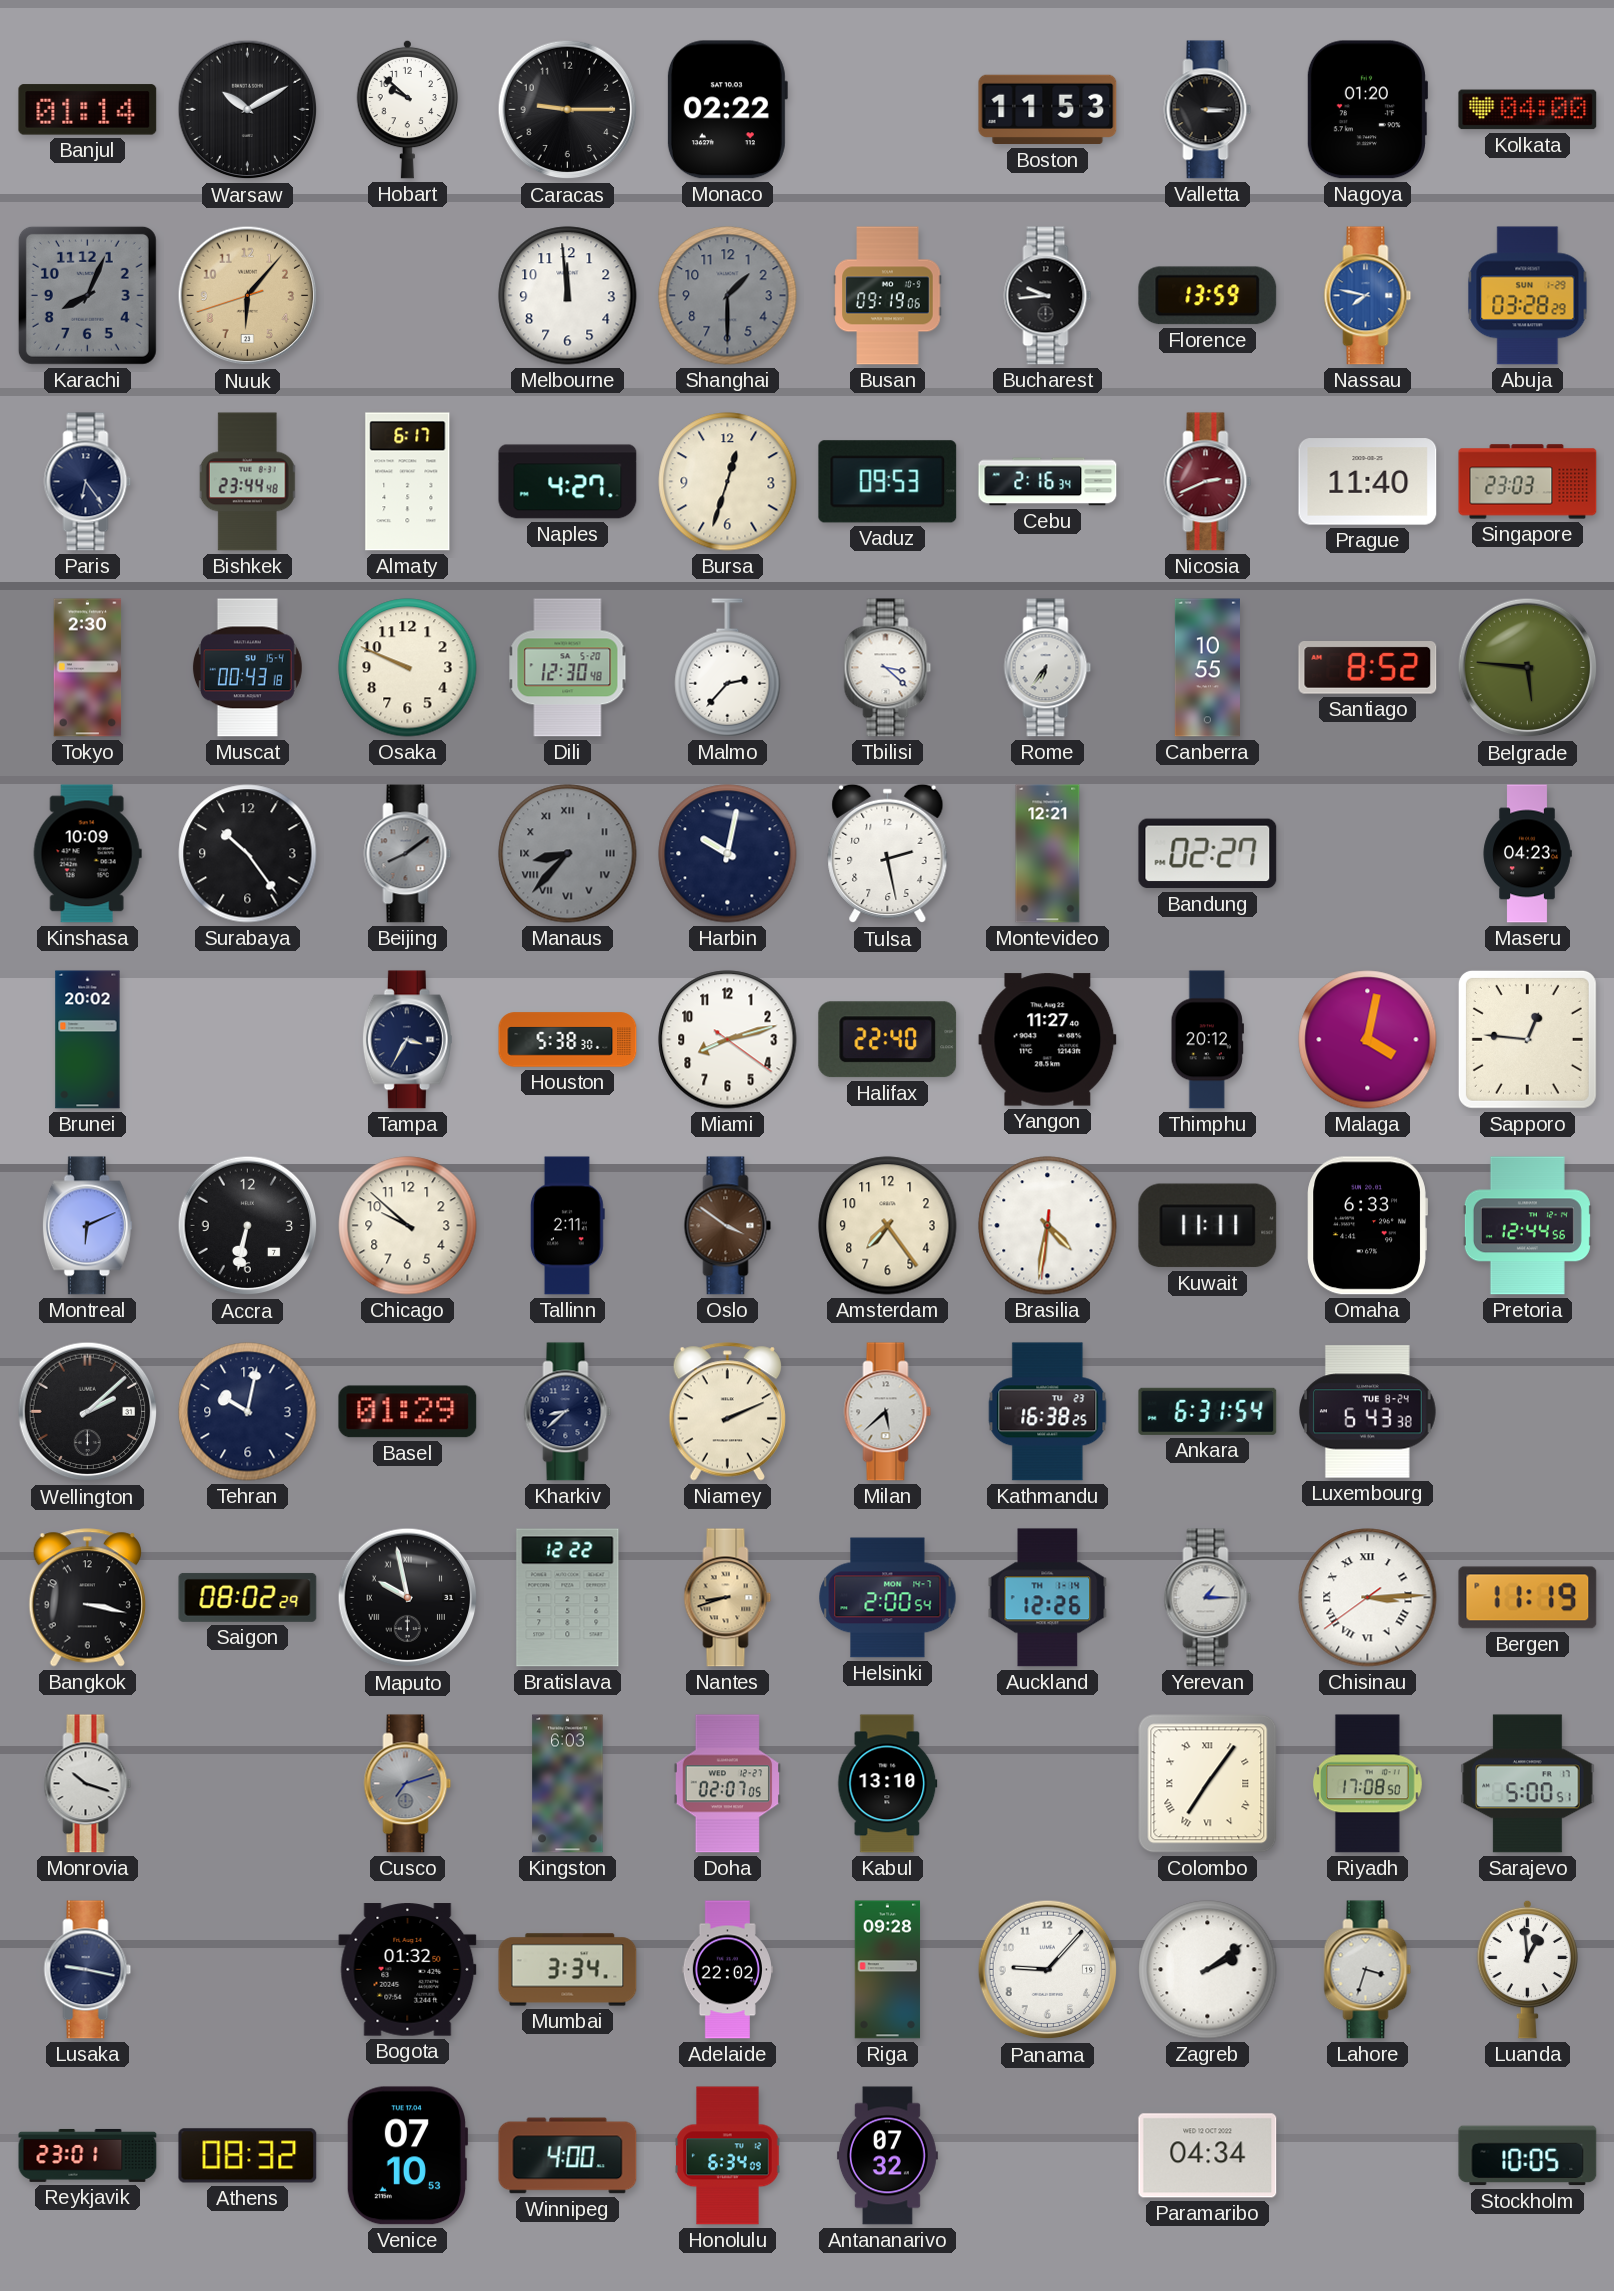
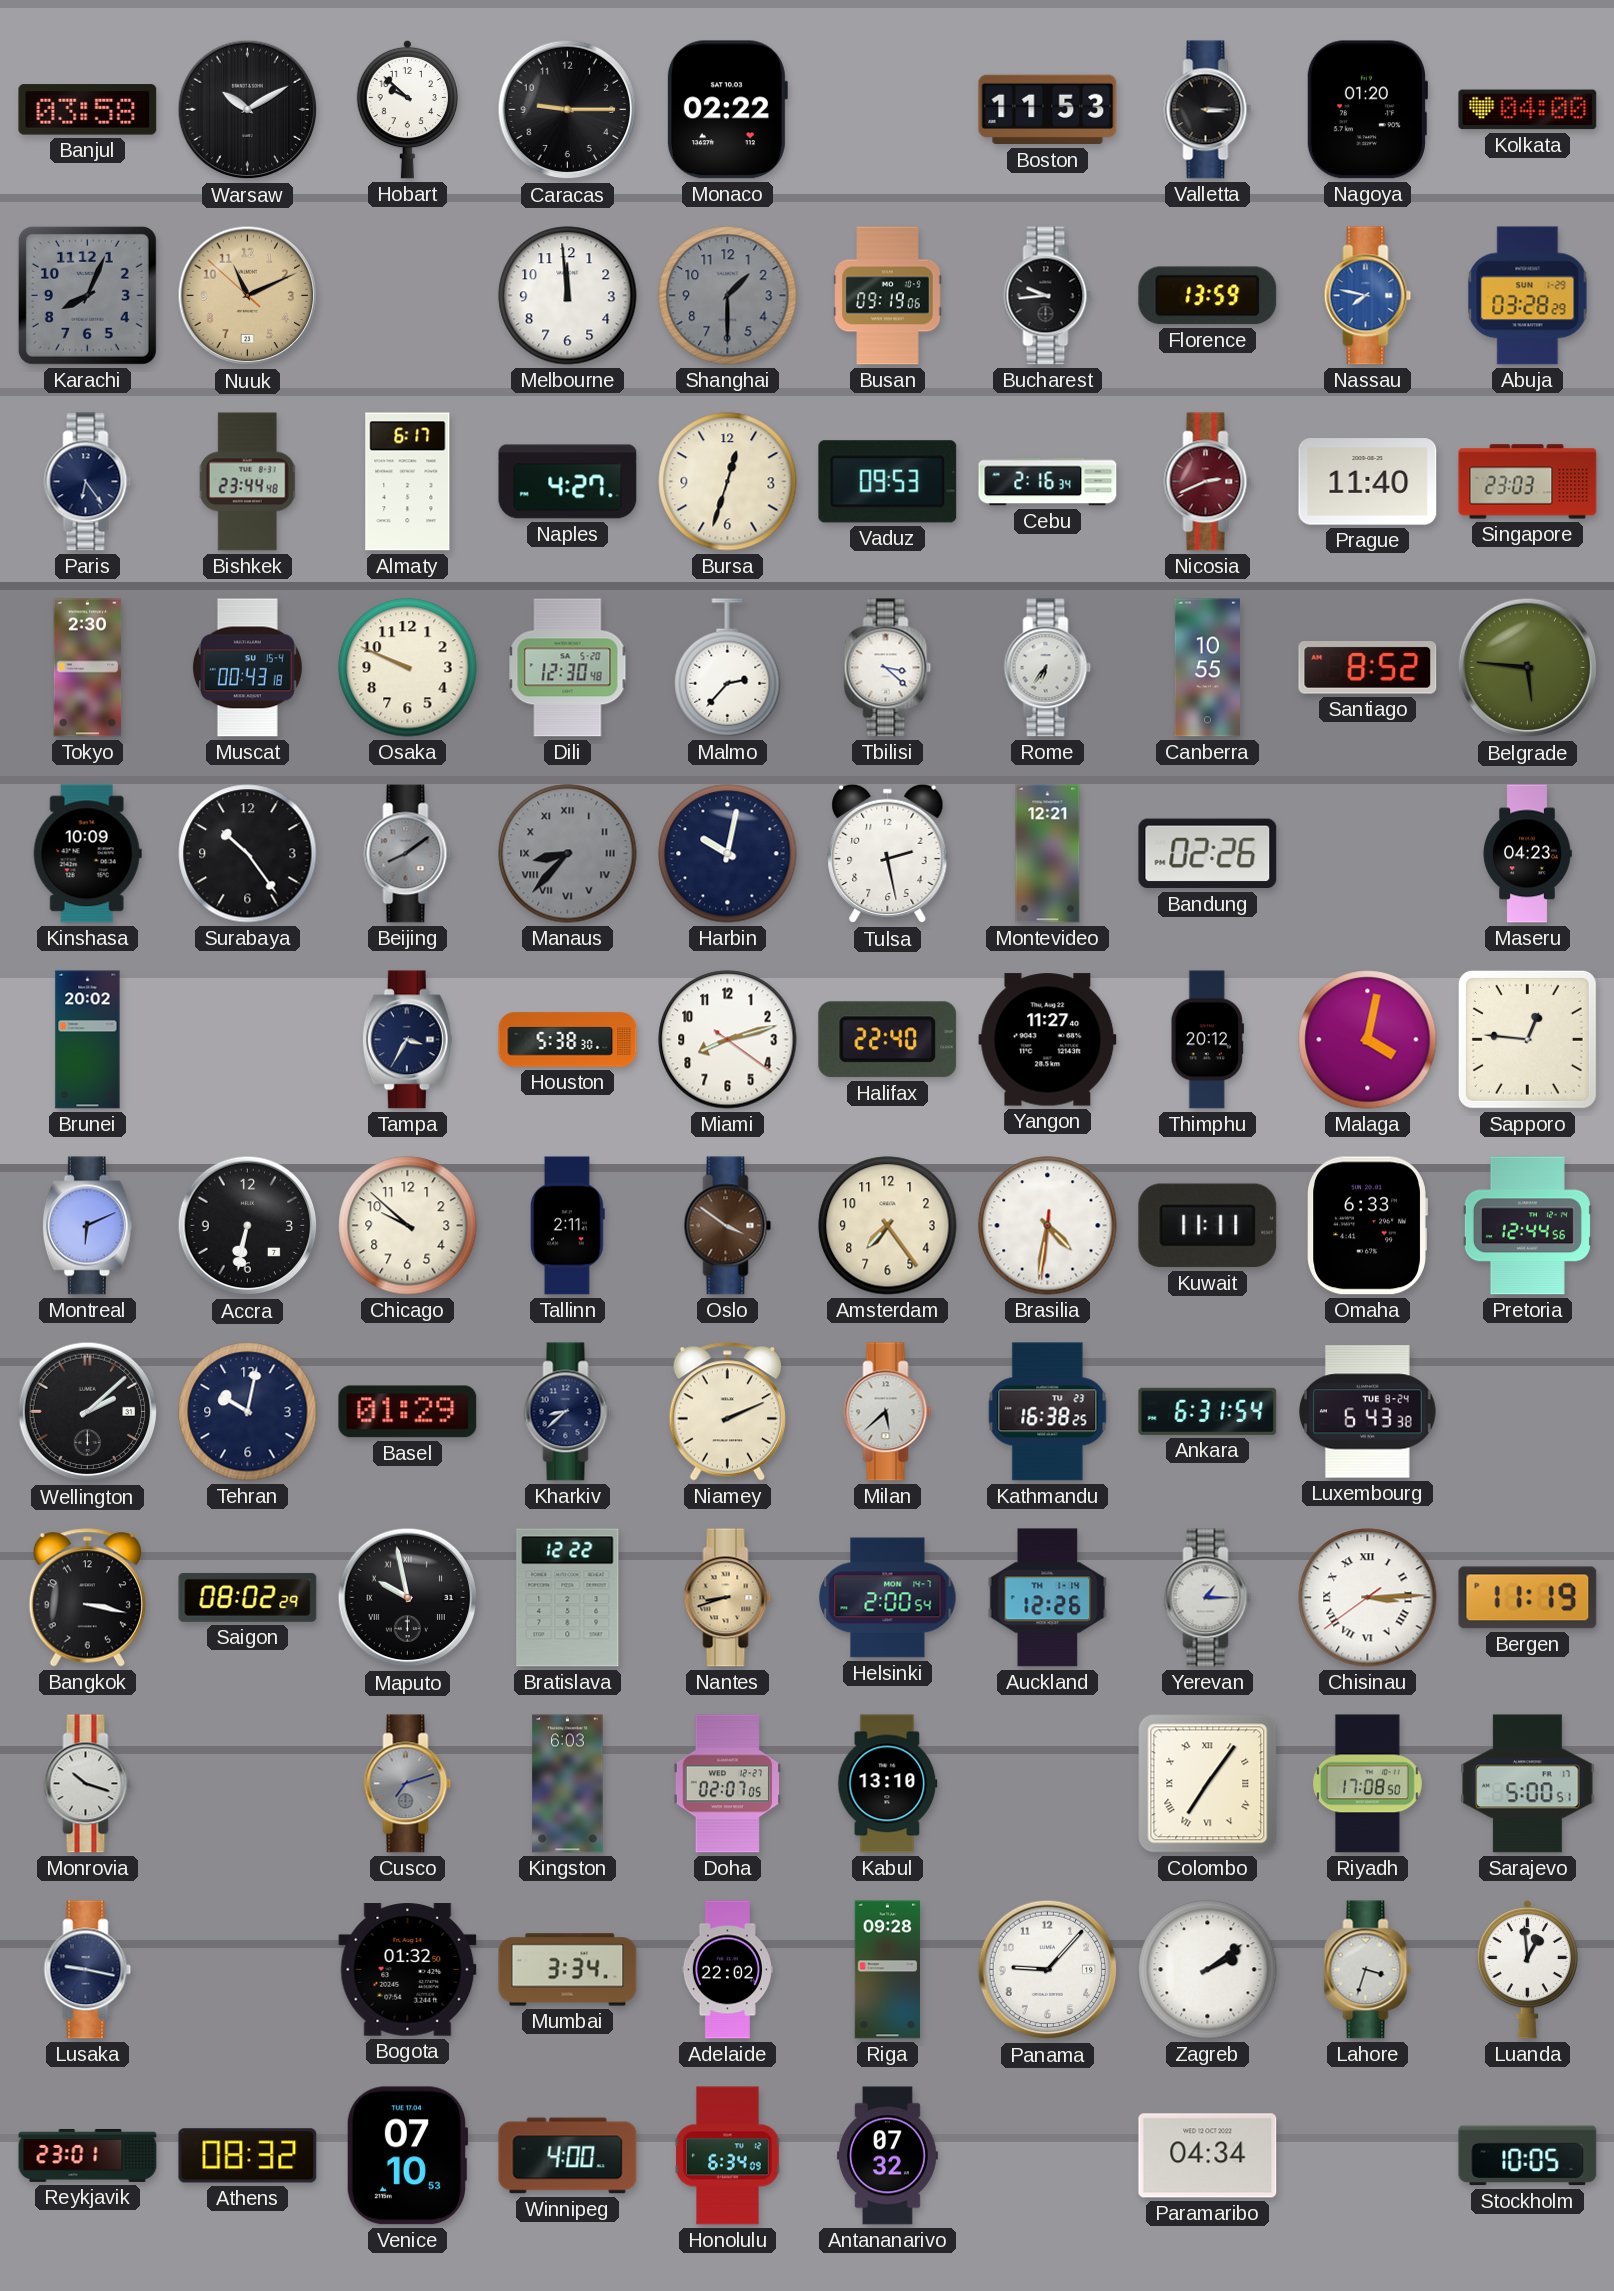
Banjul: 01:14 -> 03:58 (88, 110)
Nuuk: 6:06 -> 11:10 (248, 296)
Bandung: 02:27 -> 02:26 (1208, 854)
